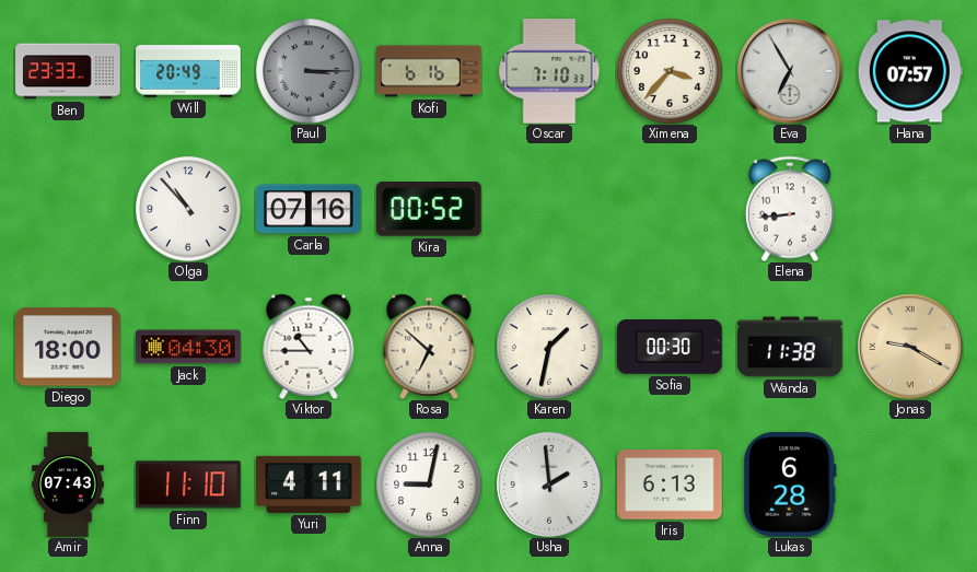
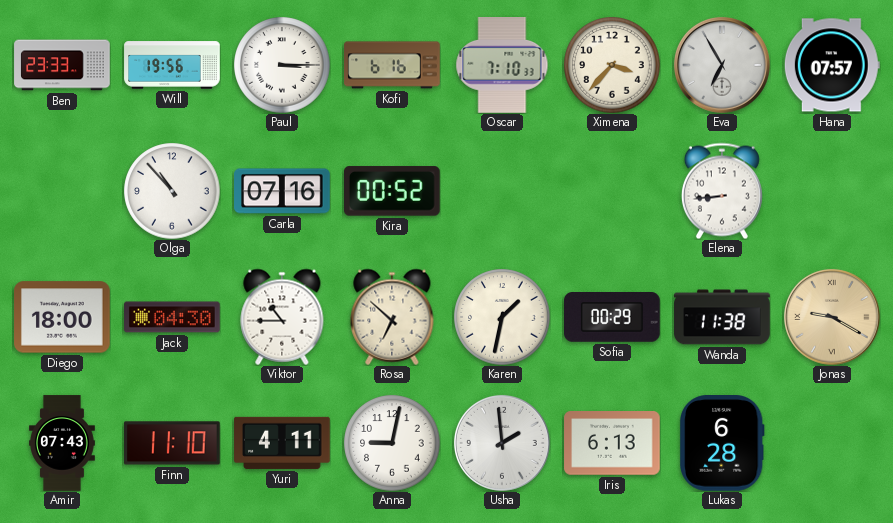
Will: 20:49 -> 19:56 (172, 65)
Paul dial: grey -> white (282, 65)
Sofia: 00:30 -> 00:29 (613, 318)
